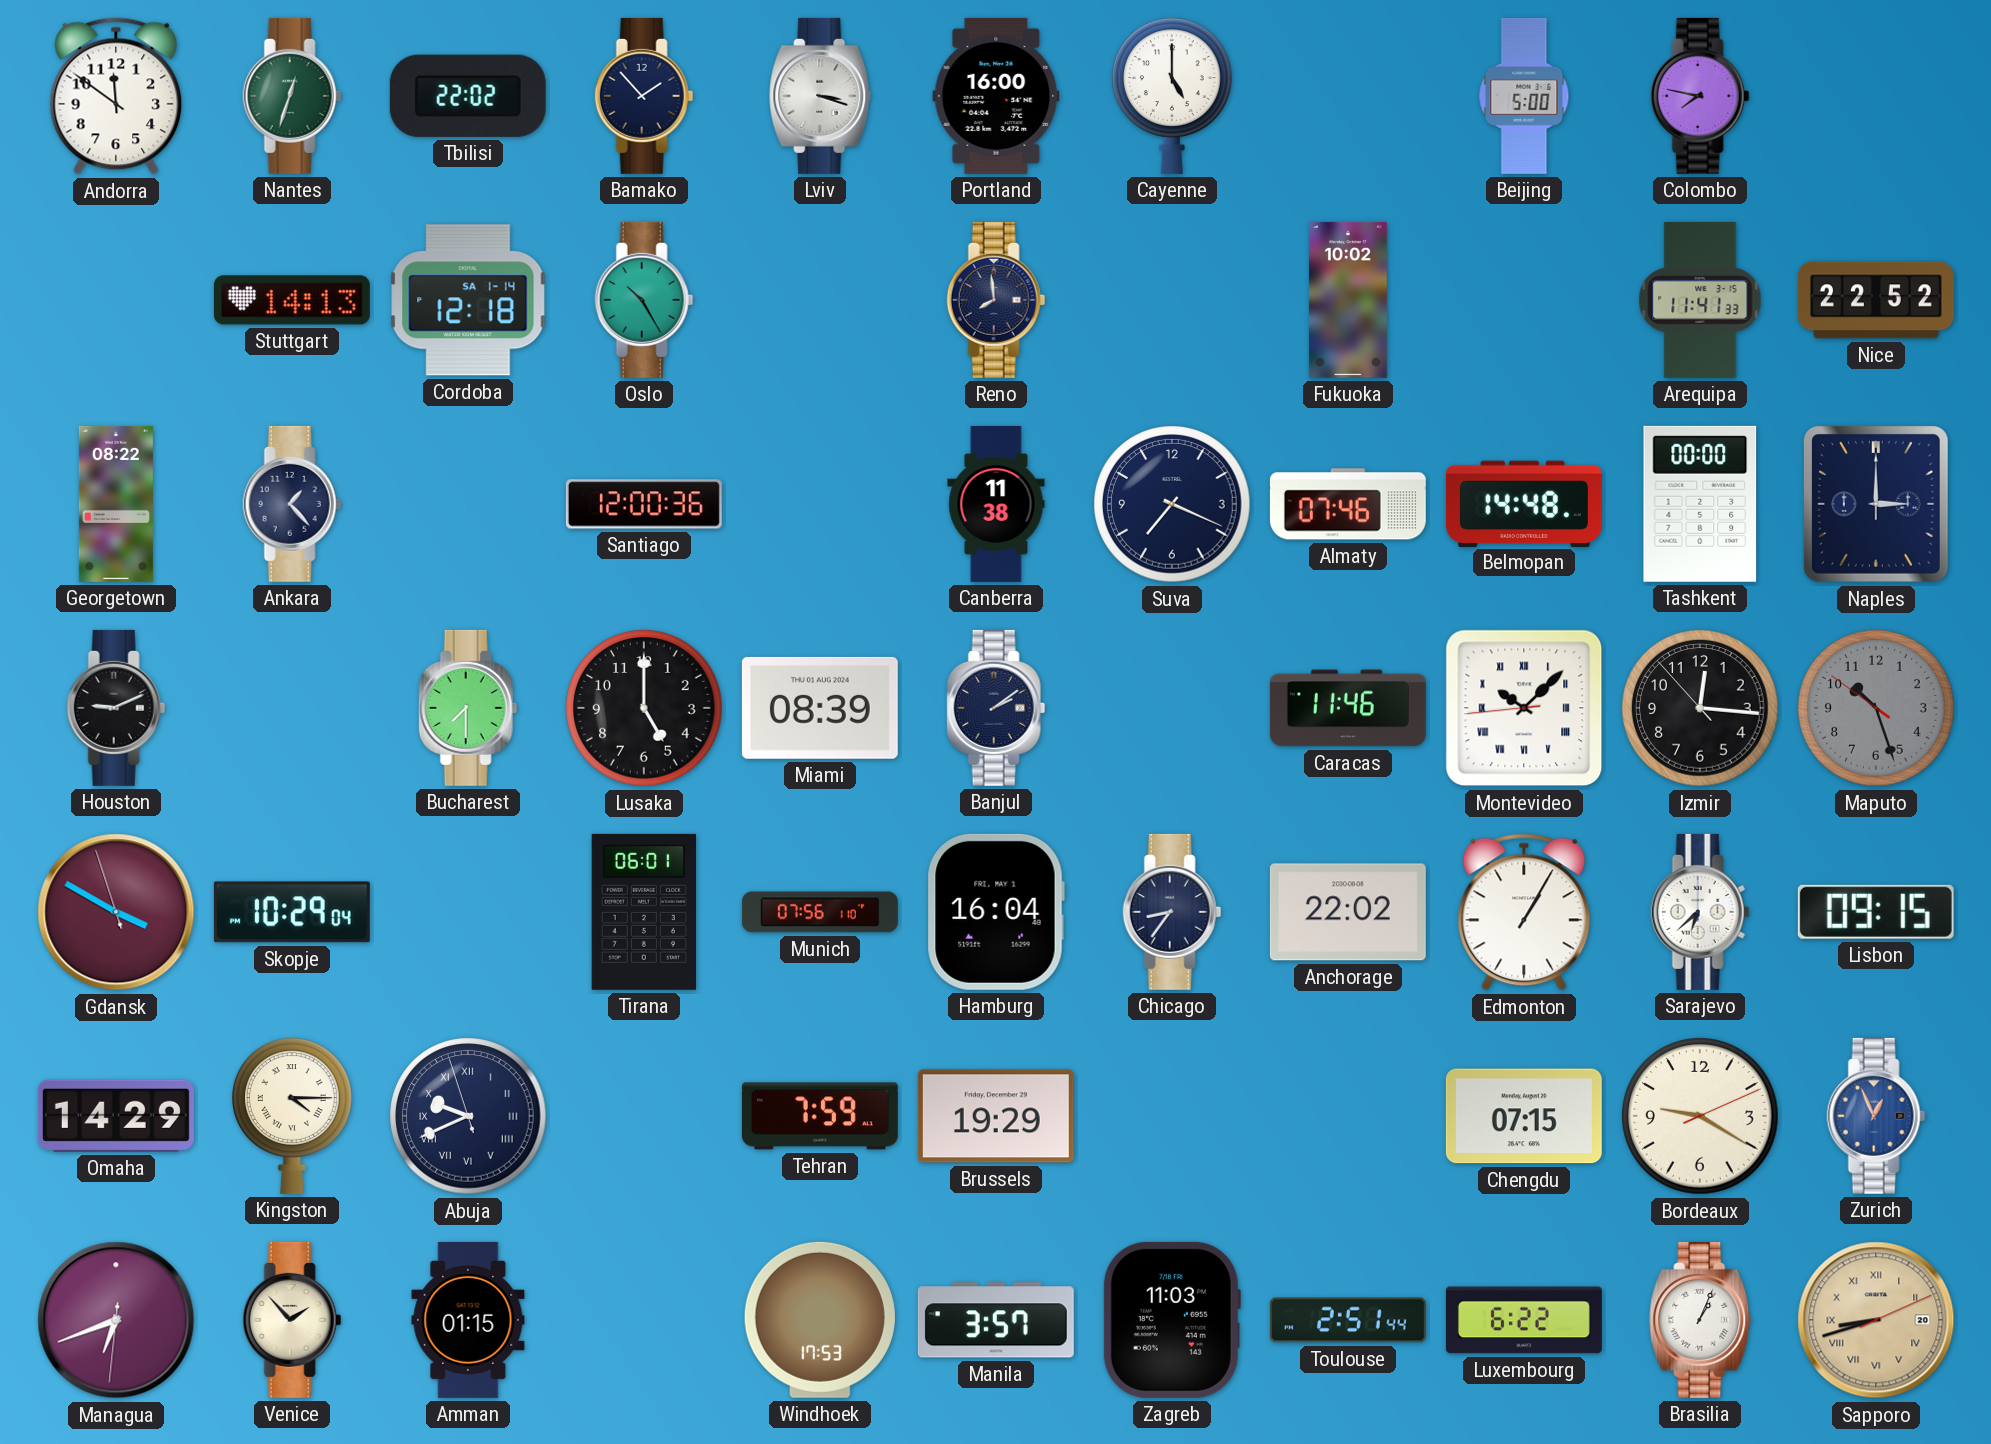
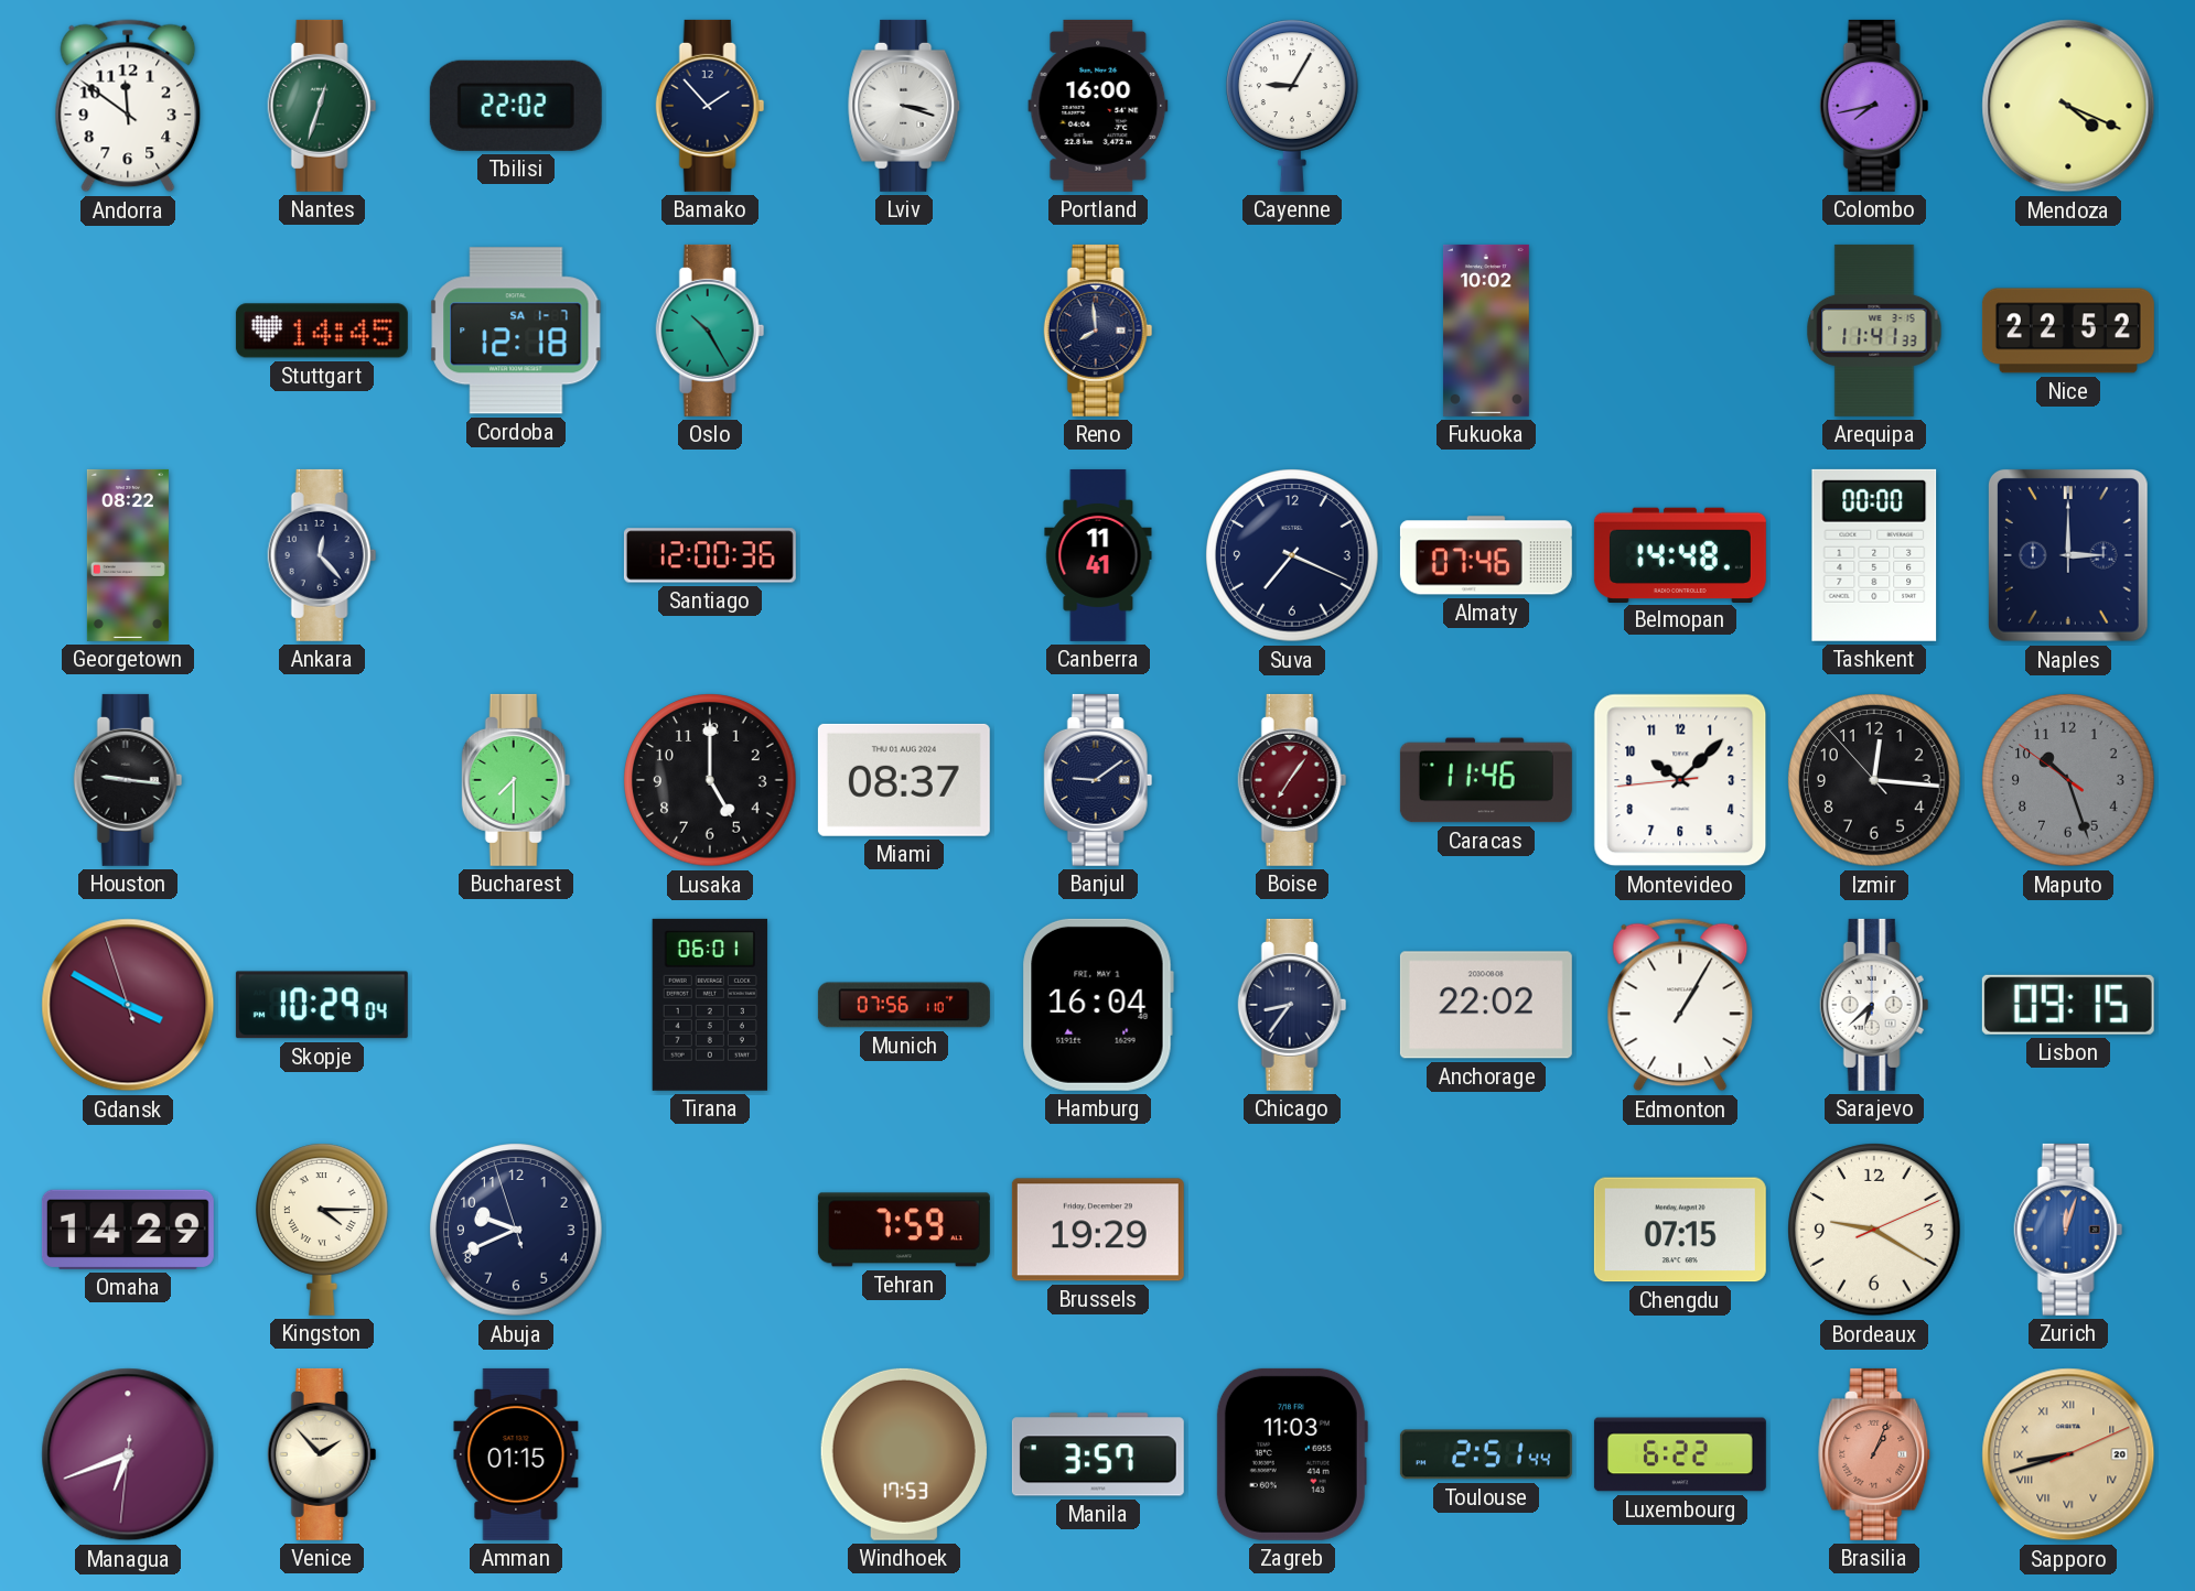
Cayenne: 5:00 -> 9:05 (1293, 106)
Beijing: 5:00 -> none (1524, 96)
Colombo: 7:47 -> 7:43 (1874, 106)
Mendoza: none -> 4:19 (2068, 106)
Stuttgart: 14:13 -> 14:45 (322, 331)
Cordoba date: SA 1-14 -> SA 1-7 (516, 331)
Ankara: 1:23 -> 12:23 (322, 555)
Canberra: 11:38 -> 11:41 (1098, 555)
Houston: 9:11 -> 9:16 (128, 780)
Miami: 08:39 -> 08:37 (904, 780)
Banjul: 2:09 -> 9:09 (1098, 780)
Boise: none -> 7:06 (1292, 780)
Montevideo numerals: Roman -> Arabic (1680, 780)
Abuja numerals: Roman -> Arabic (516, 1230)
Zurich: 12:56 -> 12:03 (2068, 1230)
Brasilia dial: white -> salmon (1875, 1454)
